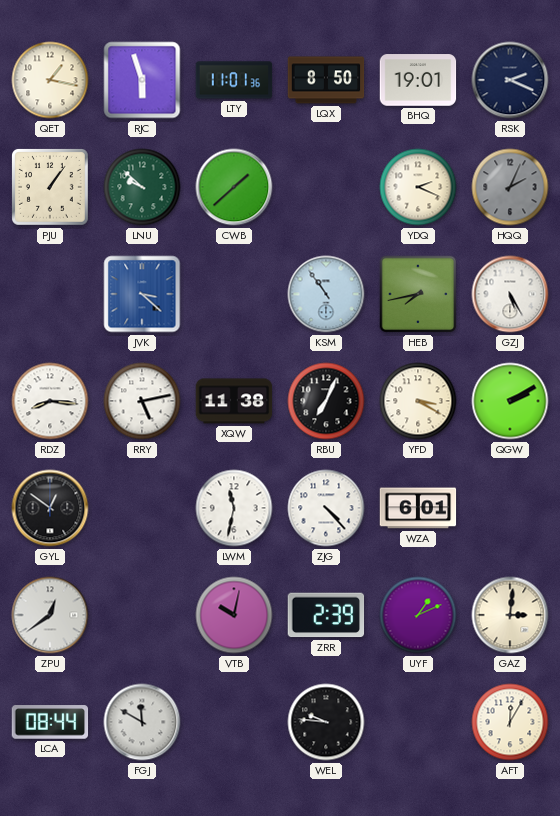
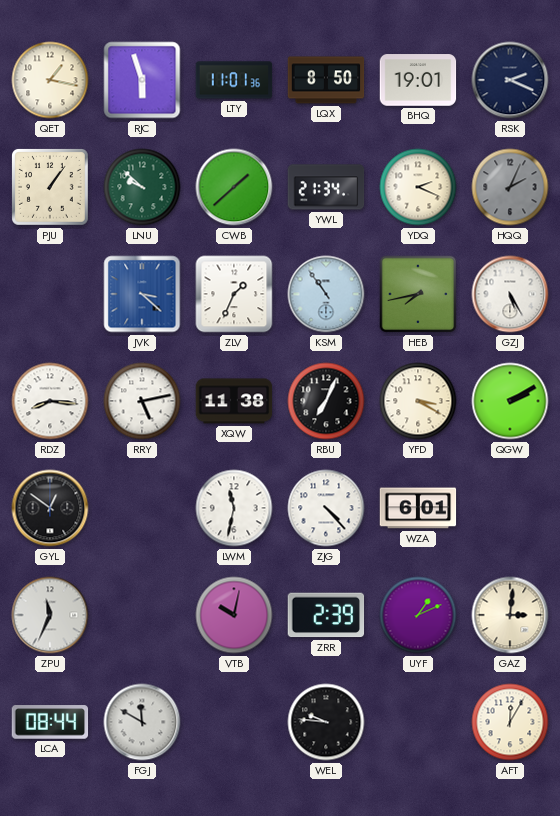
YWL: none -> 21:34 (326, 187)
ZLV: none -> 1:34 (234, 294)
ZPU: 12:39 -> 11:34 (50, 615)
